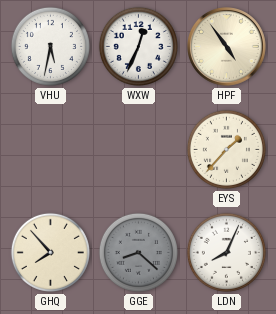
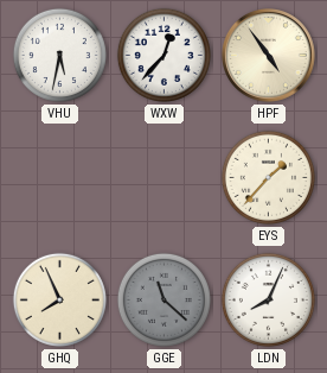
WXW: 12:34 -> 12:37 (163, 55)
GHQ: 7:53 -> 7:56 (59, 299)
GGE: 8:22 -> 11:22 (163, 299)
